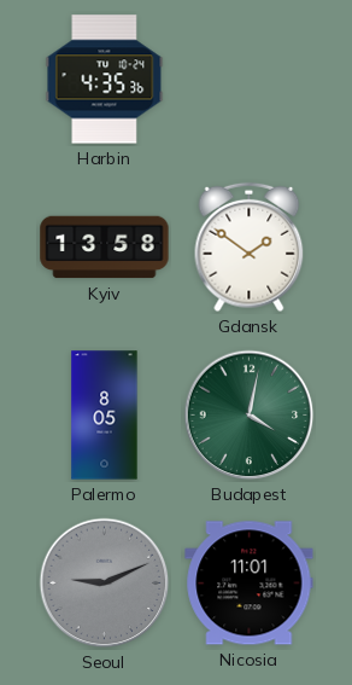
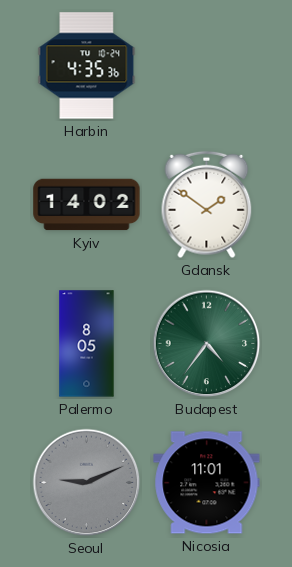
Kyiv: 13:58 -> 14:02 (87, 205)
Budapest: 4:02 -> 4:36 (207, 344)
